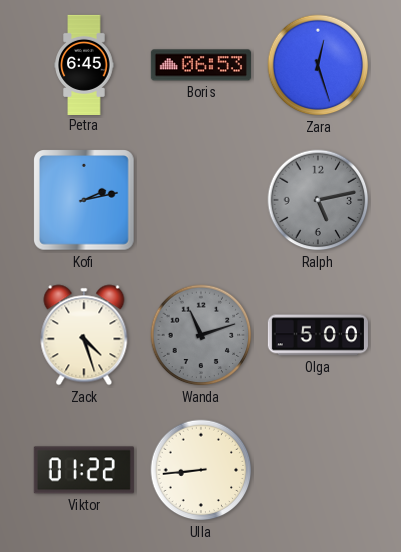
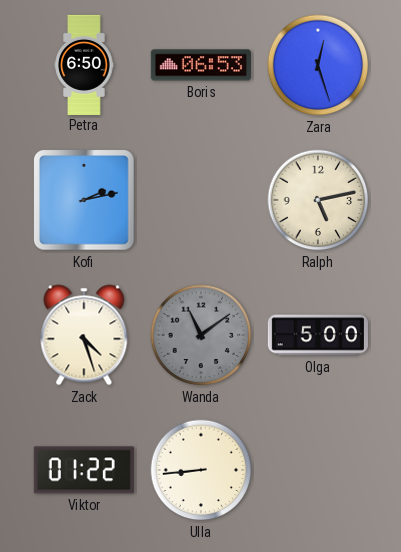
Petra: 6:45 -> 6:50 (84, 64)
Ralph dial: grey -> cream (318, 200)
Wanda: 11:12 -> 11:09 (201, 335)
